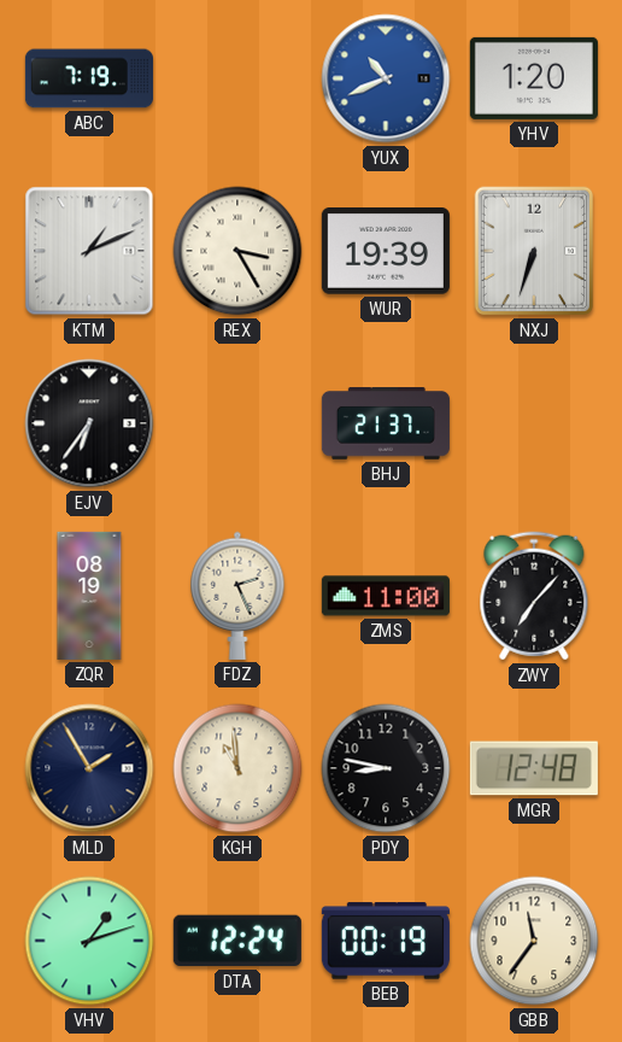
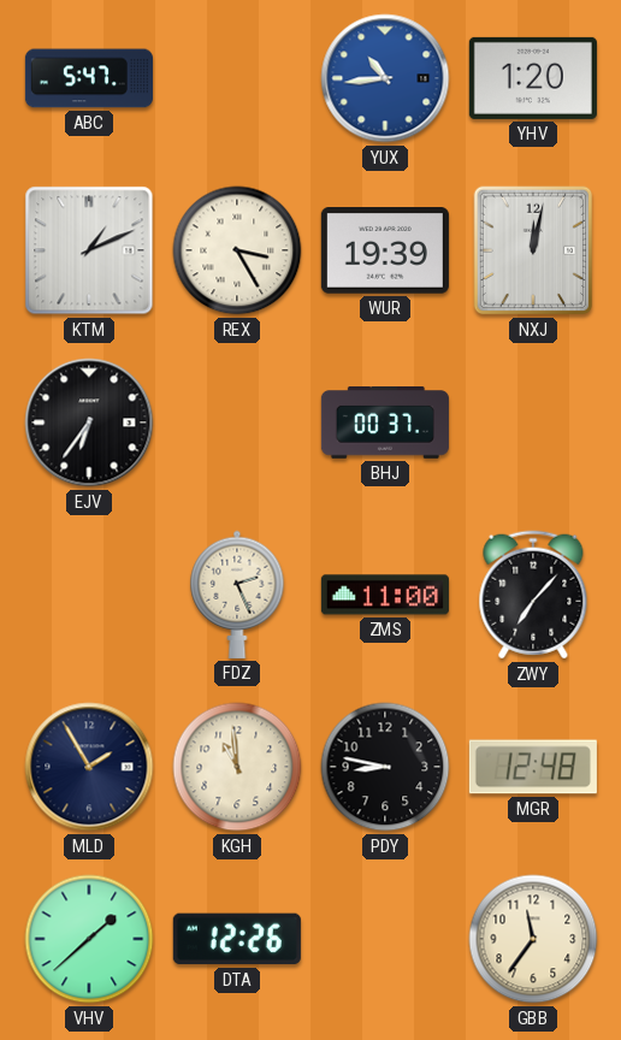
ABC: 7:19 -> 5:47 (89, 78)
YUX: 10:41 -> 10:44 (385, 78)
NXJ: 6:33 -> 12:02 (533, 250)
BHJ: 21:37 -> 00:37 (385, 424)
ZQR: 08:19 -> none (89, 596)
VHV: 1:12 -> 1:38 (89, 939)
DTA: 12:24 -> 12:26 (237, 939)
BEB: 00:19 -> none (386, 941)
